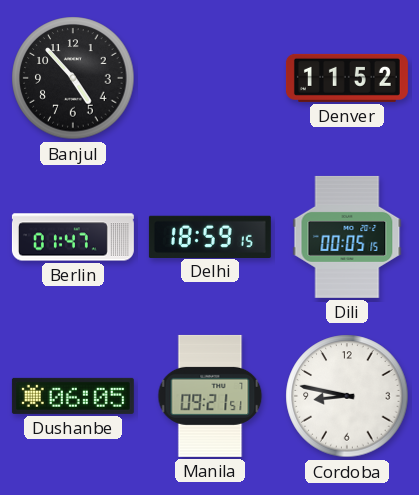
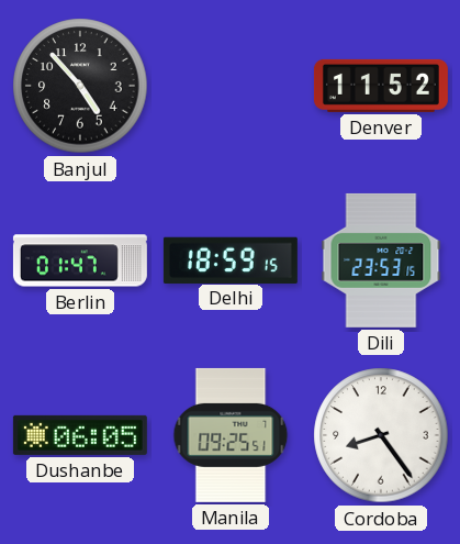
Dili: 00:05 -> 23:53 (381, 260)
Manila: 09:21 -> 09:25 (231, 435)
Cordoba: 8:47 -> 8:24 (381, 435)
